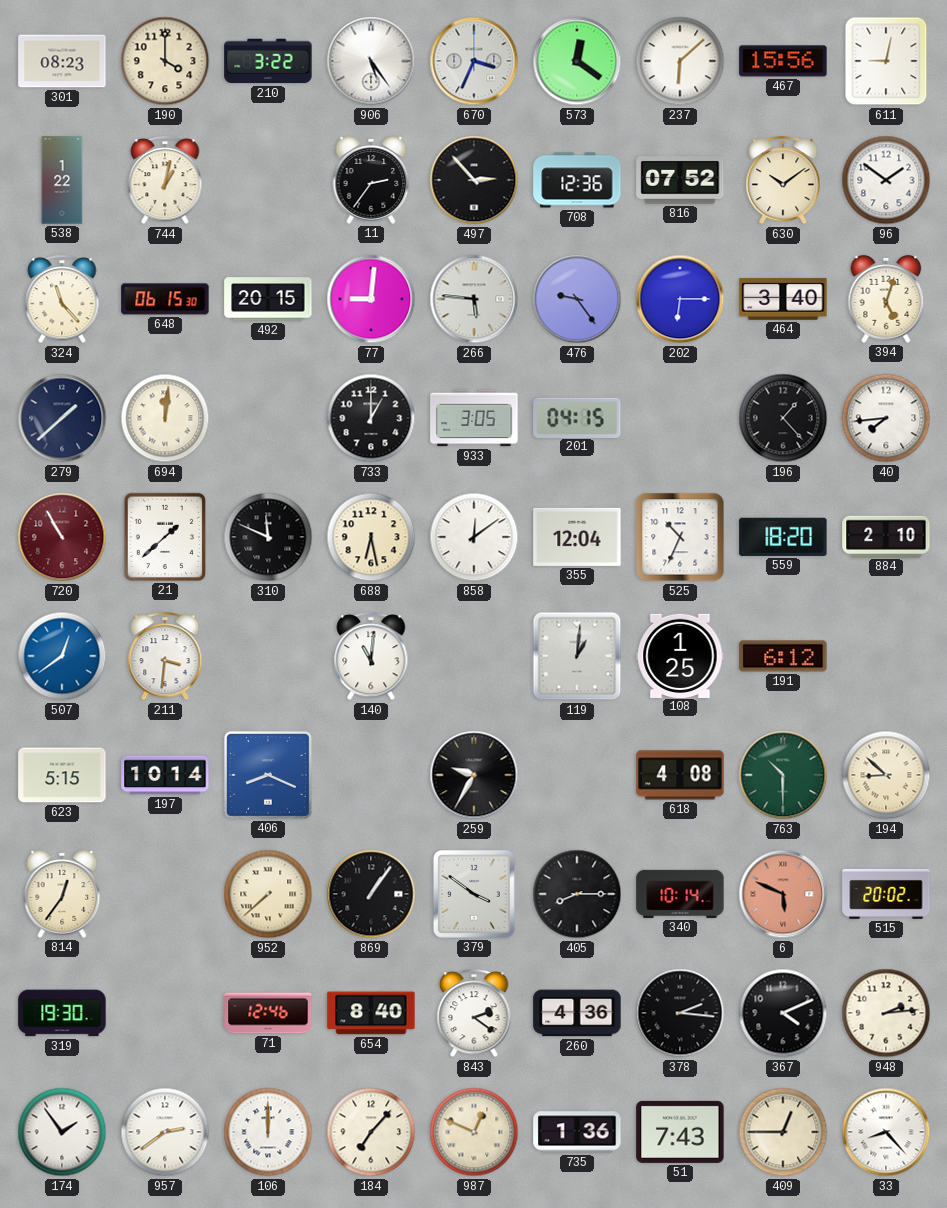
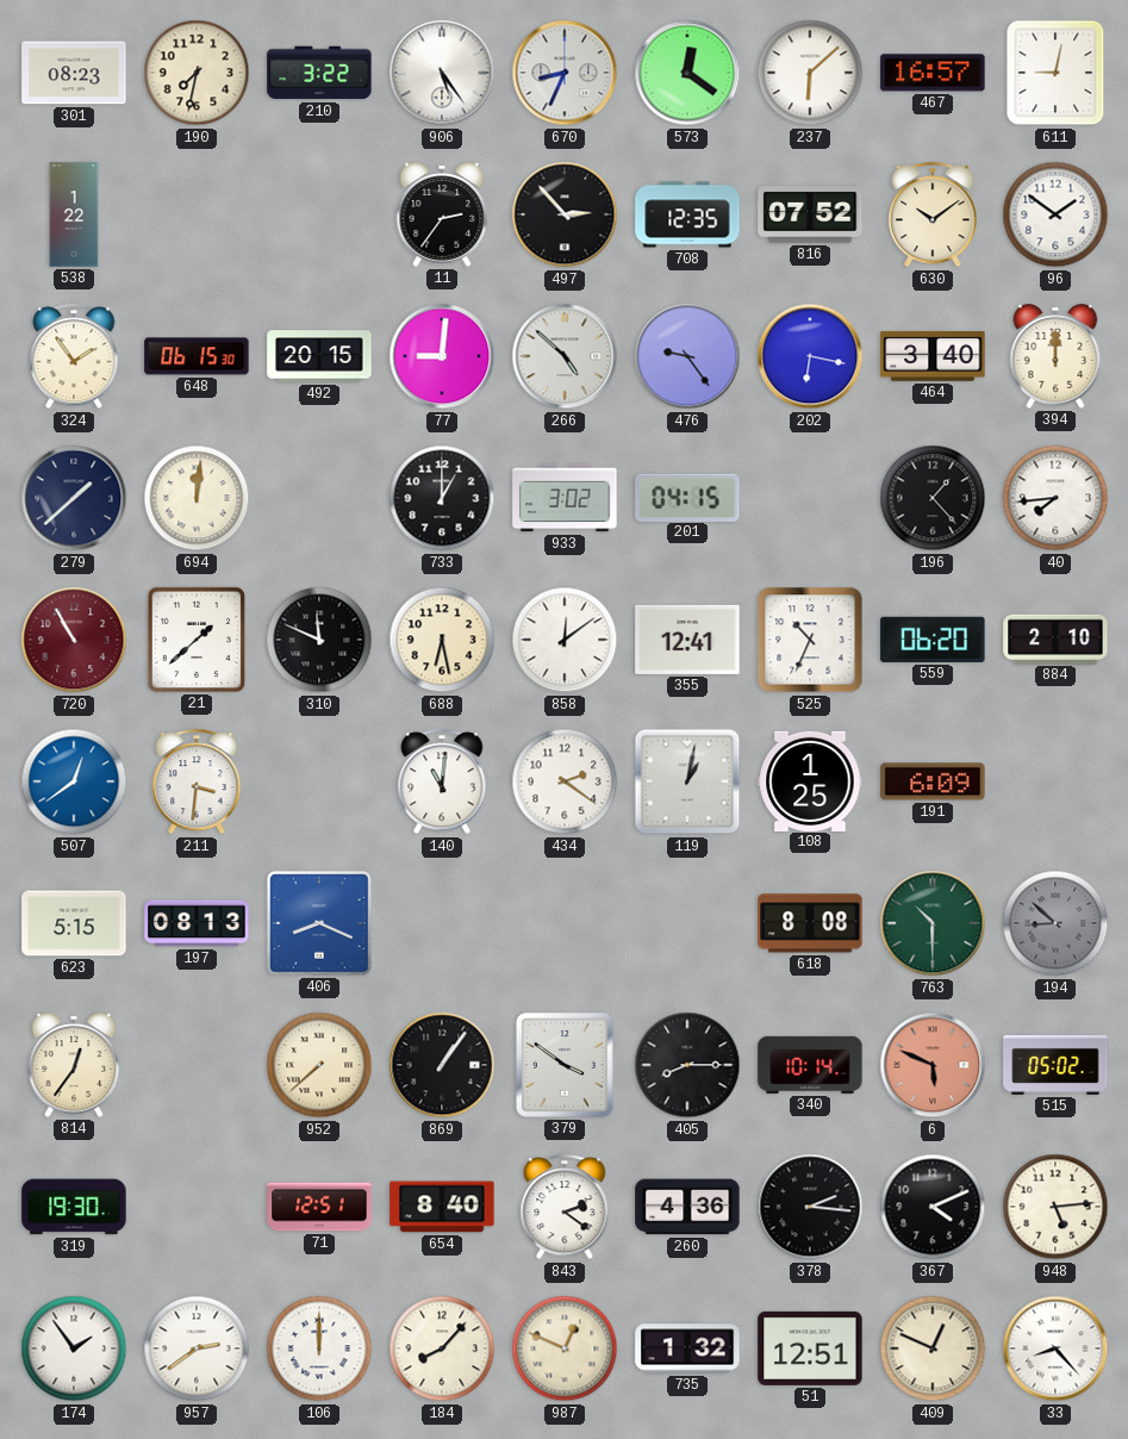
190: 4:00 -> 7:32 (197, 73)
670: 3:34 -> 8:34 (565, 73)
467: 15:56 -> 16:57 (933, 73)
744: 1:02 -> none (165, 181)
708: 12:36 -> 12:35 (687, 214)
324: 11:23 -> 1:54 (74, 357)
266: 5:46 -> 4:52 (565, 356)
202: 6:15 -> 6:17 (810, 356)
394: 5:03 -> 12:00 (1055, 356)
933: 3:05 -> 3:02 (565, 498)
355: 12:04 -> 12:41 (687, 640)
559: 18:20 -> 06:20 (933, 640)
434: none -> 2:21 (565, 781)
119: 1:01 -> 1:02 (687, 781)
191: 6:12 -> 6:09 (933, 781)
197: 10:14 -> 08:13 (197, 923)
259: 9:35 -> none (474, 775)
618: 4:08 -> 8:08 (810, 923)
194 dial: cream -> grey (1055, 923)
515: 20:02 -> 05:02 (1055, 1065)
71: 12:46 -> 12:51 (319, 1207)
948: 2:14 -> 5:14 (1055, 1207)
184: 7:07 -> 8:07 (442, 1348)
735: 1:36 -> 1:32 (687, 1348)
51: 7:43 -> 12:51 (810, 1348)
409: 12:45 -> 12:49 (933, 1348)
